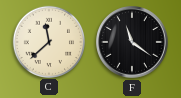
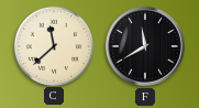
F: 11:21 -> 11:40 (145, 46)
